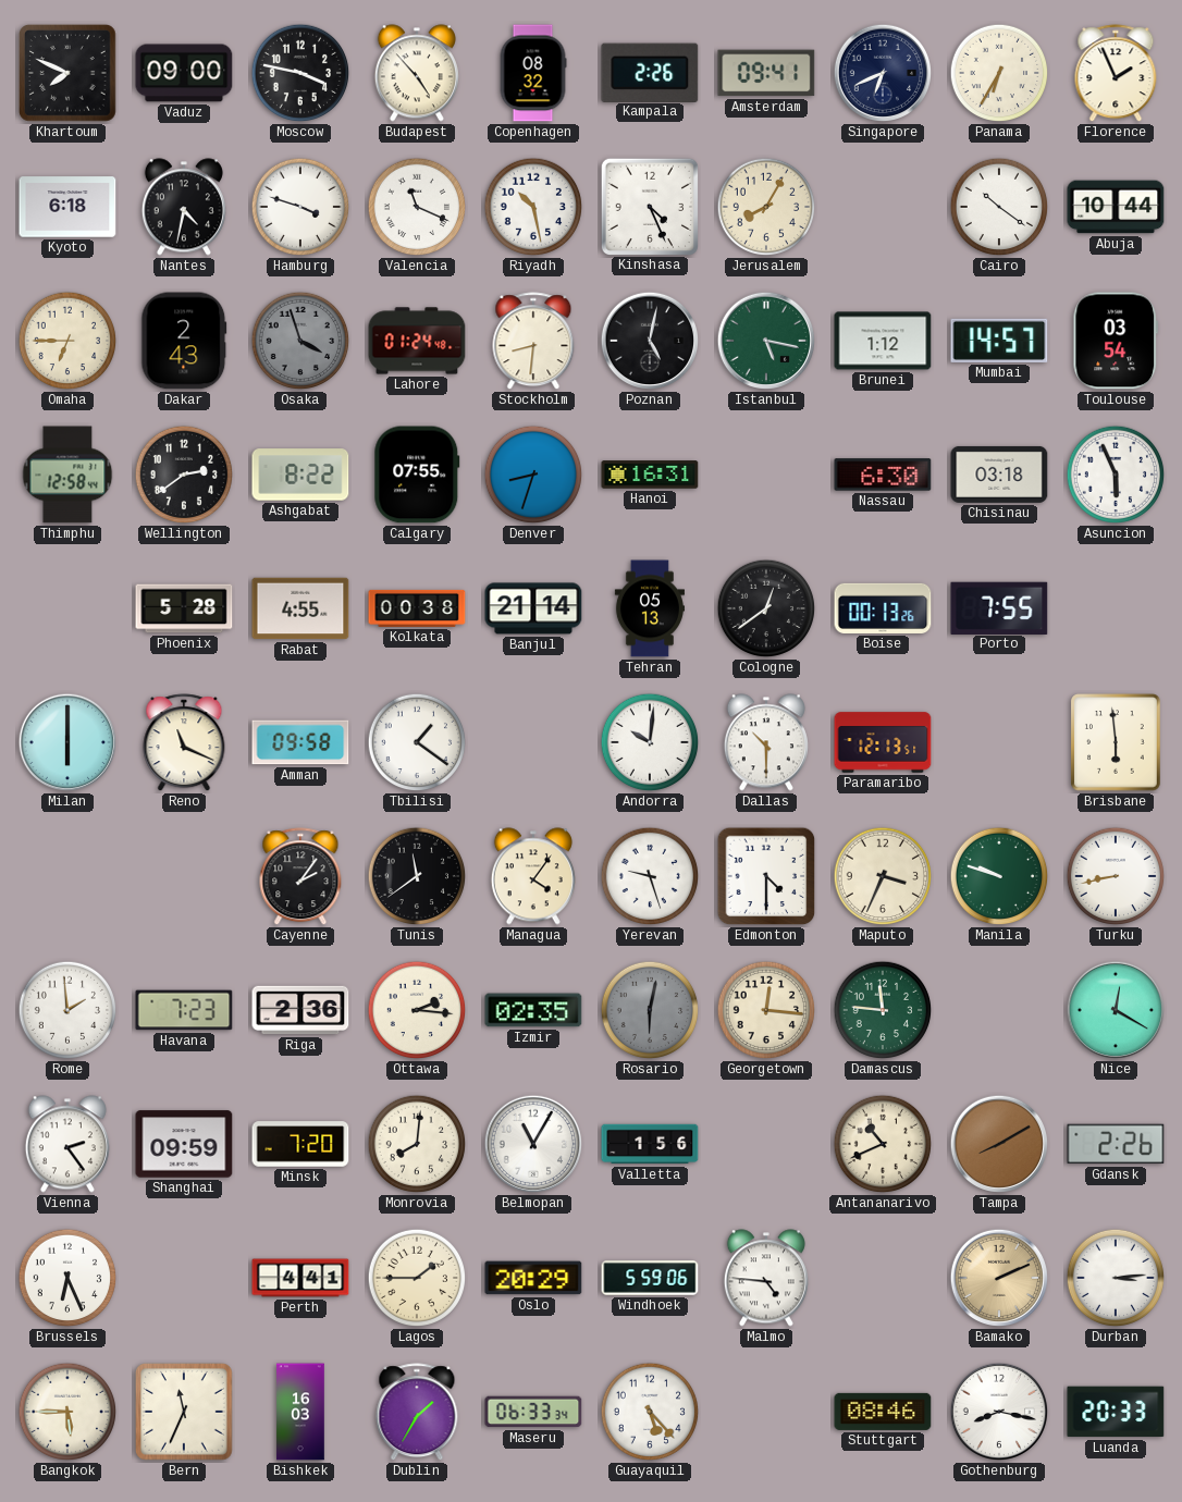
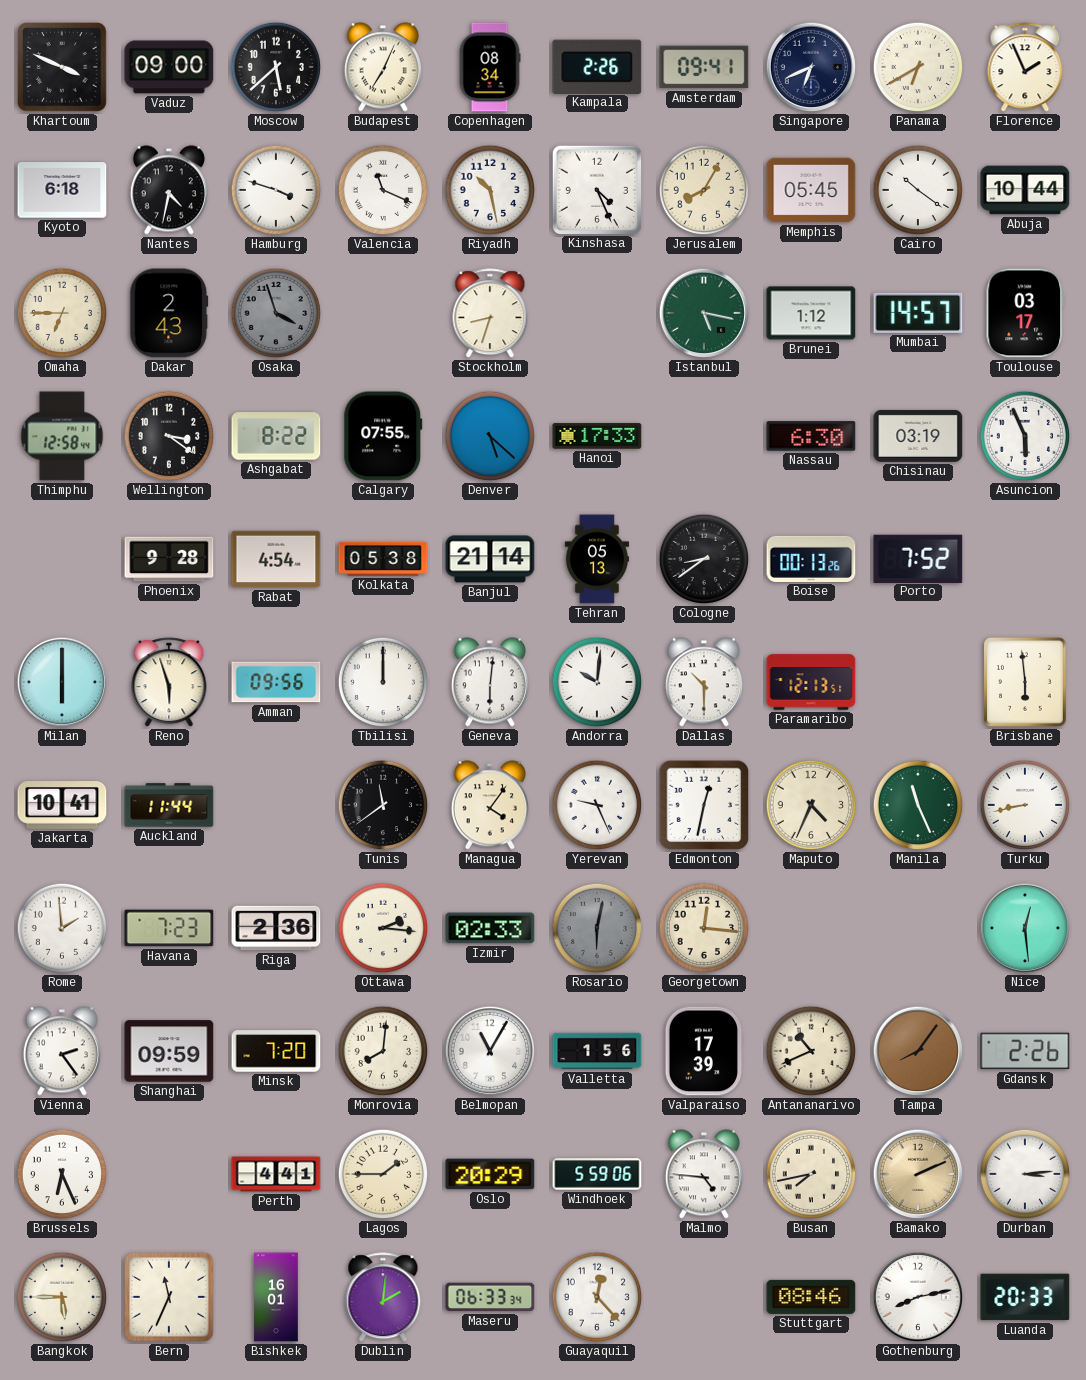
Khartoum: 7:49 -> 3:49 (63, 68)
Moscow: 3:47 -> 5:38 (276, 67)
Budapest: 4:53 -> 7:04 (383, 67)
Copenhagen: 08:32 -> 08:34 (490, 67)
Panama: 6:35 -> 6:40 (918, 67)
Memphis: none -> 05:45 (811, 190)
Lahore: 01:24 -> none (417, 341)
Stockholm: 8:31 -> 8:33 (490, 314)
Poznan: 5:02 -> none (650, 341)
Toulouse: 03:54 -> 03:17 (1025, 313)
Wellington: 2:39 -> 3:21 (169, 436)
Denver: 8:33 -> 5:22 (490, 436)
Hanoi: 16:31 -> 17:33 (597, 436)
Chisinau: 03:18 -> 03:19 (918, 436)
Phoenix: 5:28 -> 9:28 (169, 559)
Rabat: 4:55 -> 4:54 (276, 559)
Kolkata: 00:38 -> 05:38 (383, 559)
Cologne: 12:39 -> 8:39 (704, 559)
Porto: 7:55 -> 7:52 (918, 558)
Reno: 11:19 -> 5:57 (169, 683)
Amman: 09:58 -> 09:56 (276, 682)
Tbilisi: 1:21 -> 12:00 (383, 682)
Geneva: none -> 6:01 (490, 682)
Jakarta: none -> 10:41 (62, 805)
Auckland: none -> 11:44 (169, 805)
Cayenne: 2:06 -> none (300, 877)
Yerevan: 9:27 -> 9:26 (597, 805)
Edmonton: 4:30 -> 12:32 (704, 805)
Maputo: 3:34 -> 4:34 (811, 805)
Manila: 9:48 -> 11:26 (918, 805)
Izmir: 02:35 -> 02:33 (490, 928)
Damascus: 11:46 -> none (883, 1010)
Nice: 12:20 -> 12:29 (1025, 928)
Valparaiso: none -> 17:39 (703, 1051)
Tampa: 8:10 -> 8:06 (918, 1051)
Busan: none -> 7:43 (811, 1174)
Bishkek: 16:03 -> 16:01 (276, 1297)
Dublin: 1:35 -> 2:01 (383, 1298)
Guayaquil: 5:23 -> 12:23 (597, 1297)
Gothenburg: 8:17 -> 8:13 (918, 1297)
